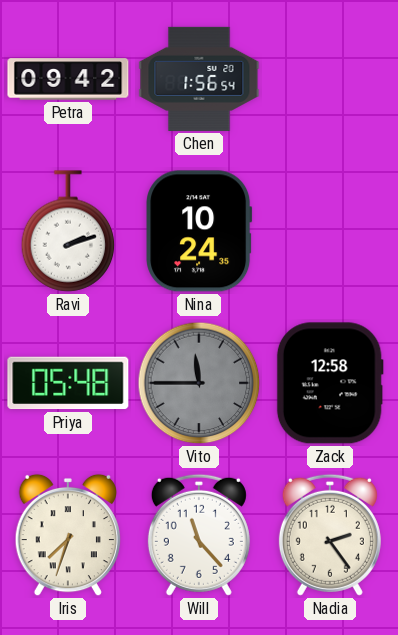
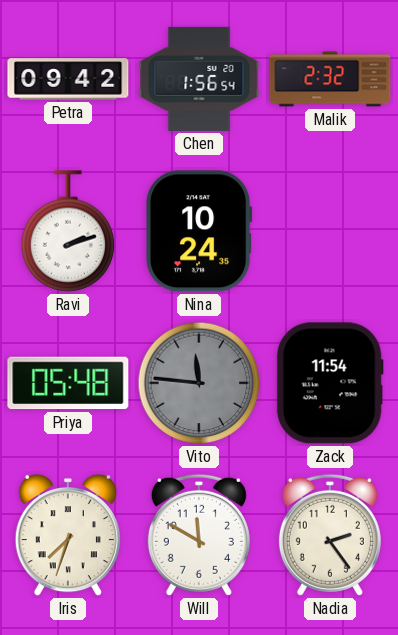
Malik: none -> 2:32 (330, 79)
Vito: 11:45 -> 11:46 (199, 383)
Zack: 12:58 -> 11:54 (330, 383)
Will: 11:23 -> 11:50 (199, 535)
